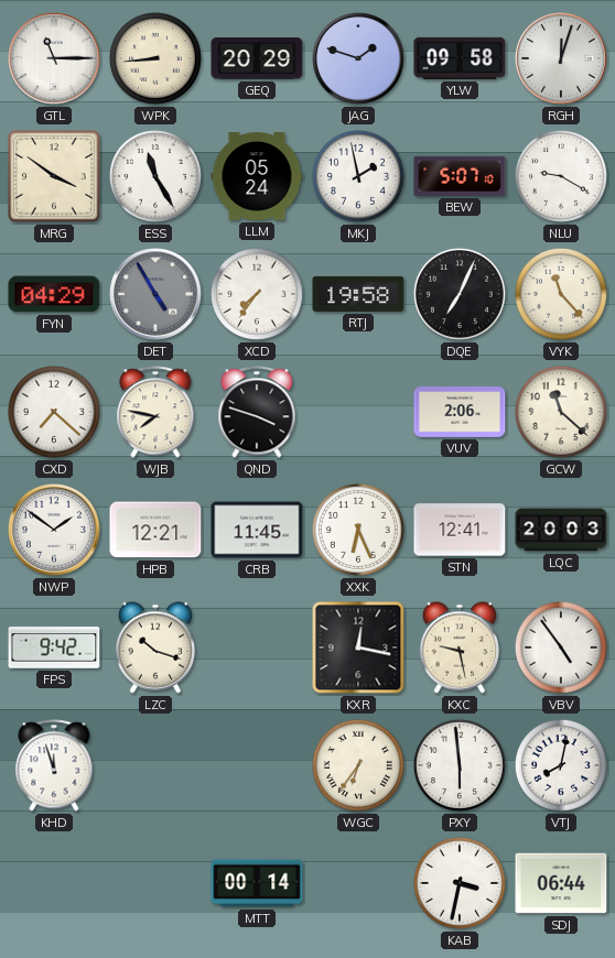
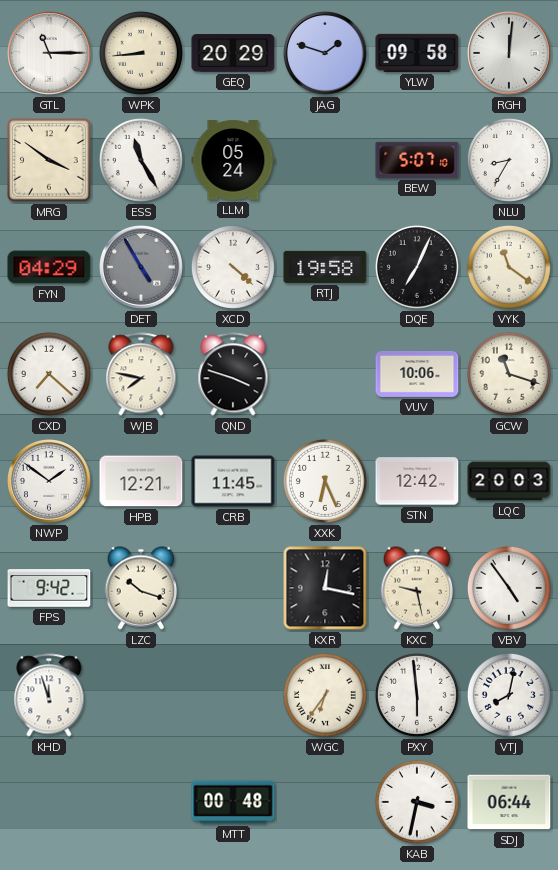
RGH: 12:03 -> 12:01 (510, 54)
MKJ: 1:58 -> none (358, 176)
NLU: 9:20 -> 8:35 (509, 160)
XCD: 7:36 -> 4:22 (233, 267)
VYK: 11:23 -> 11:21 (509, 267)
VUV: 2:06 -> 10:06 (417, 374)
GCW: 11:22 -> 11:18 (509, 374)
STN: 12:41 -> 12:42 (417, 481)
MTT: 00:14 -> 00:48 (233, 802)
